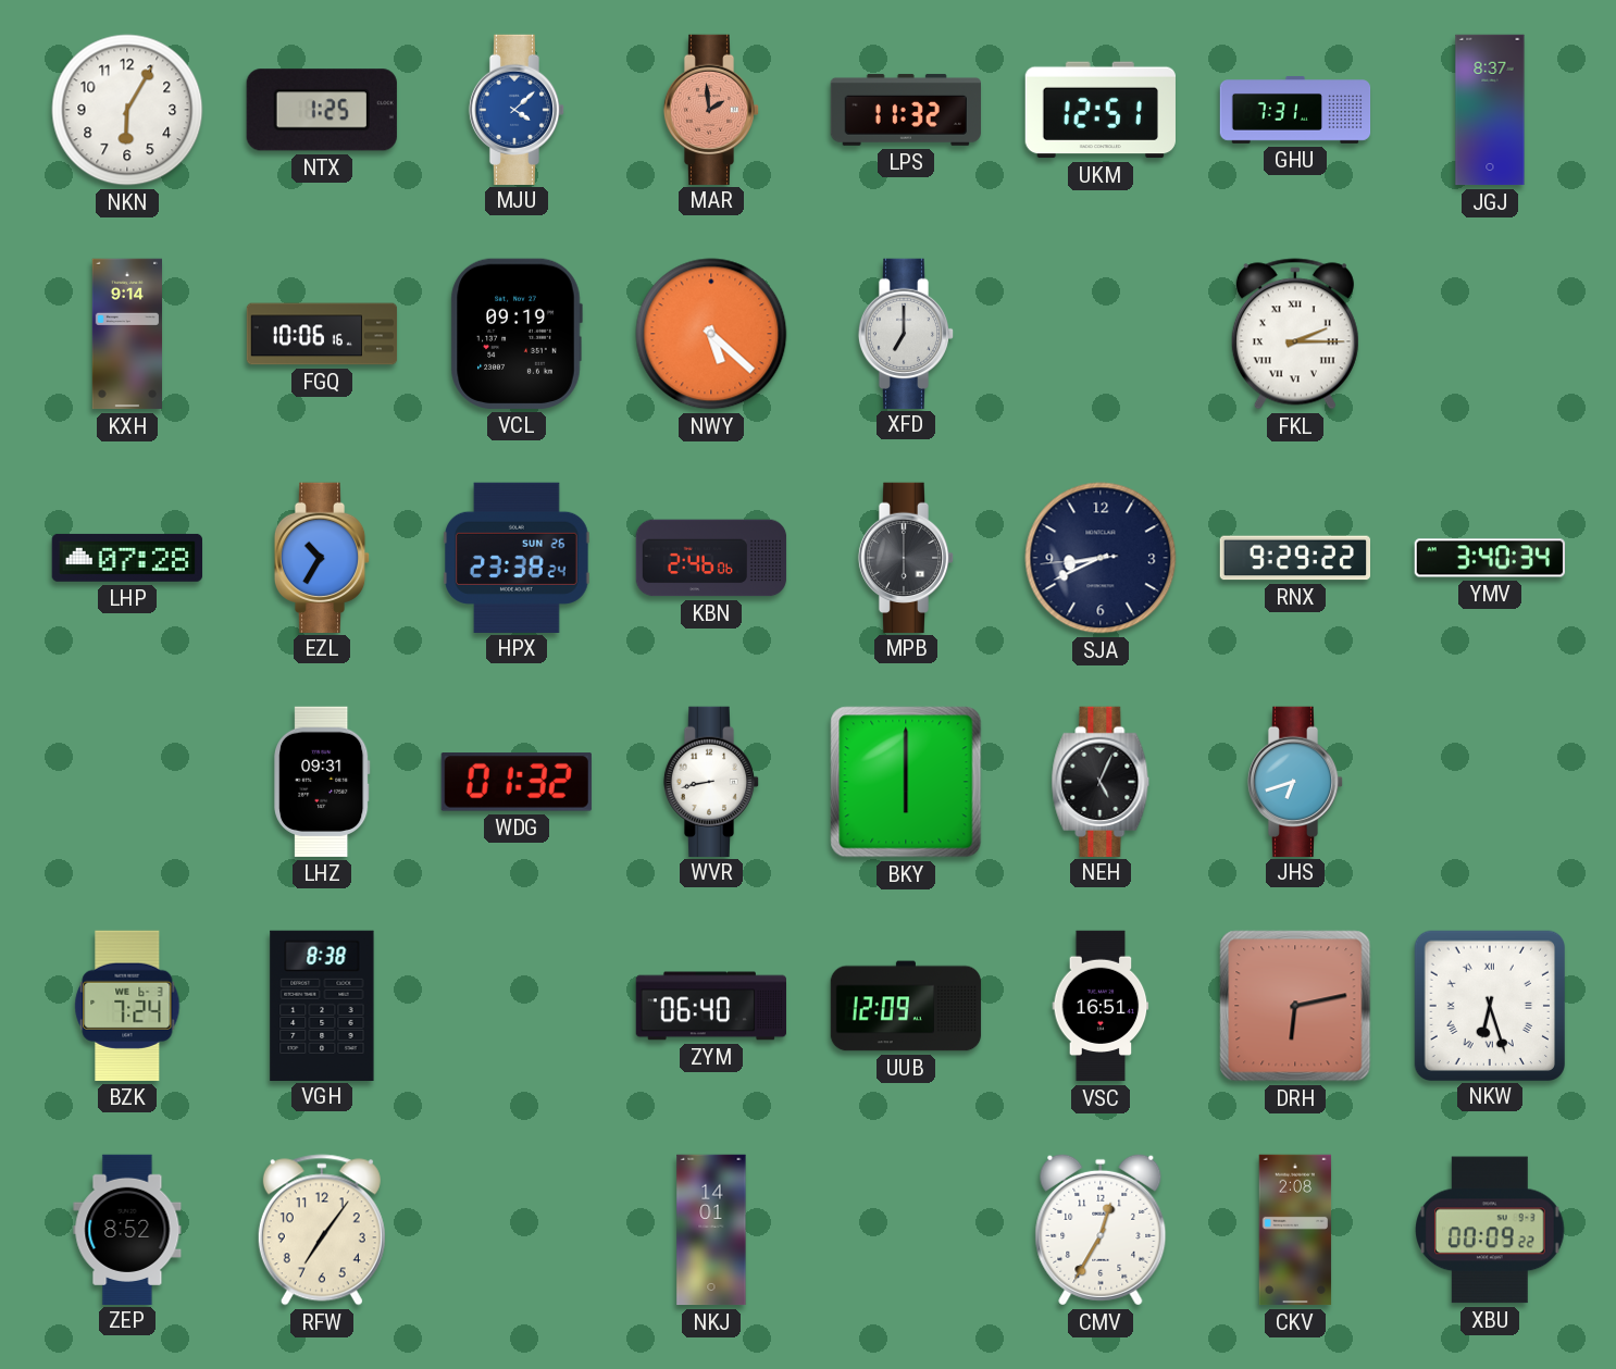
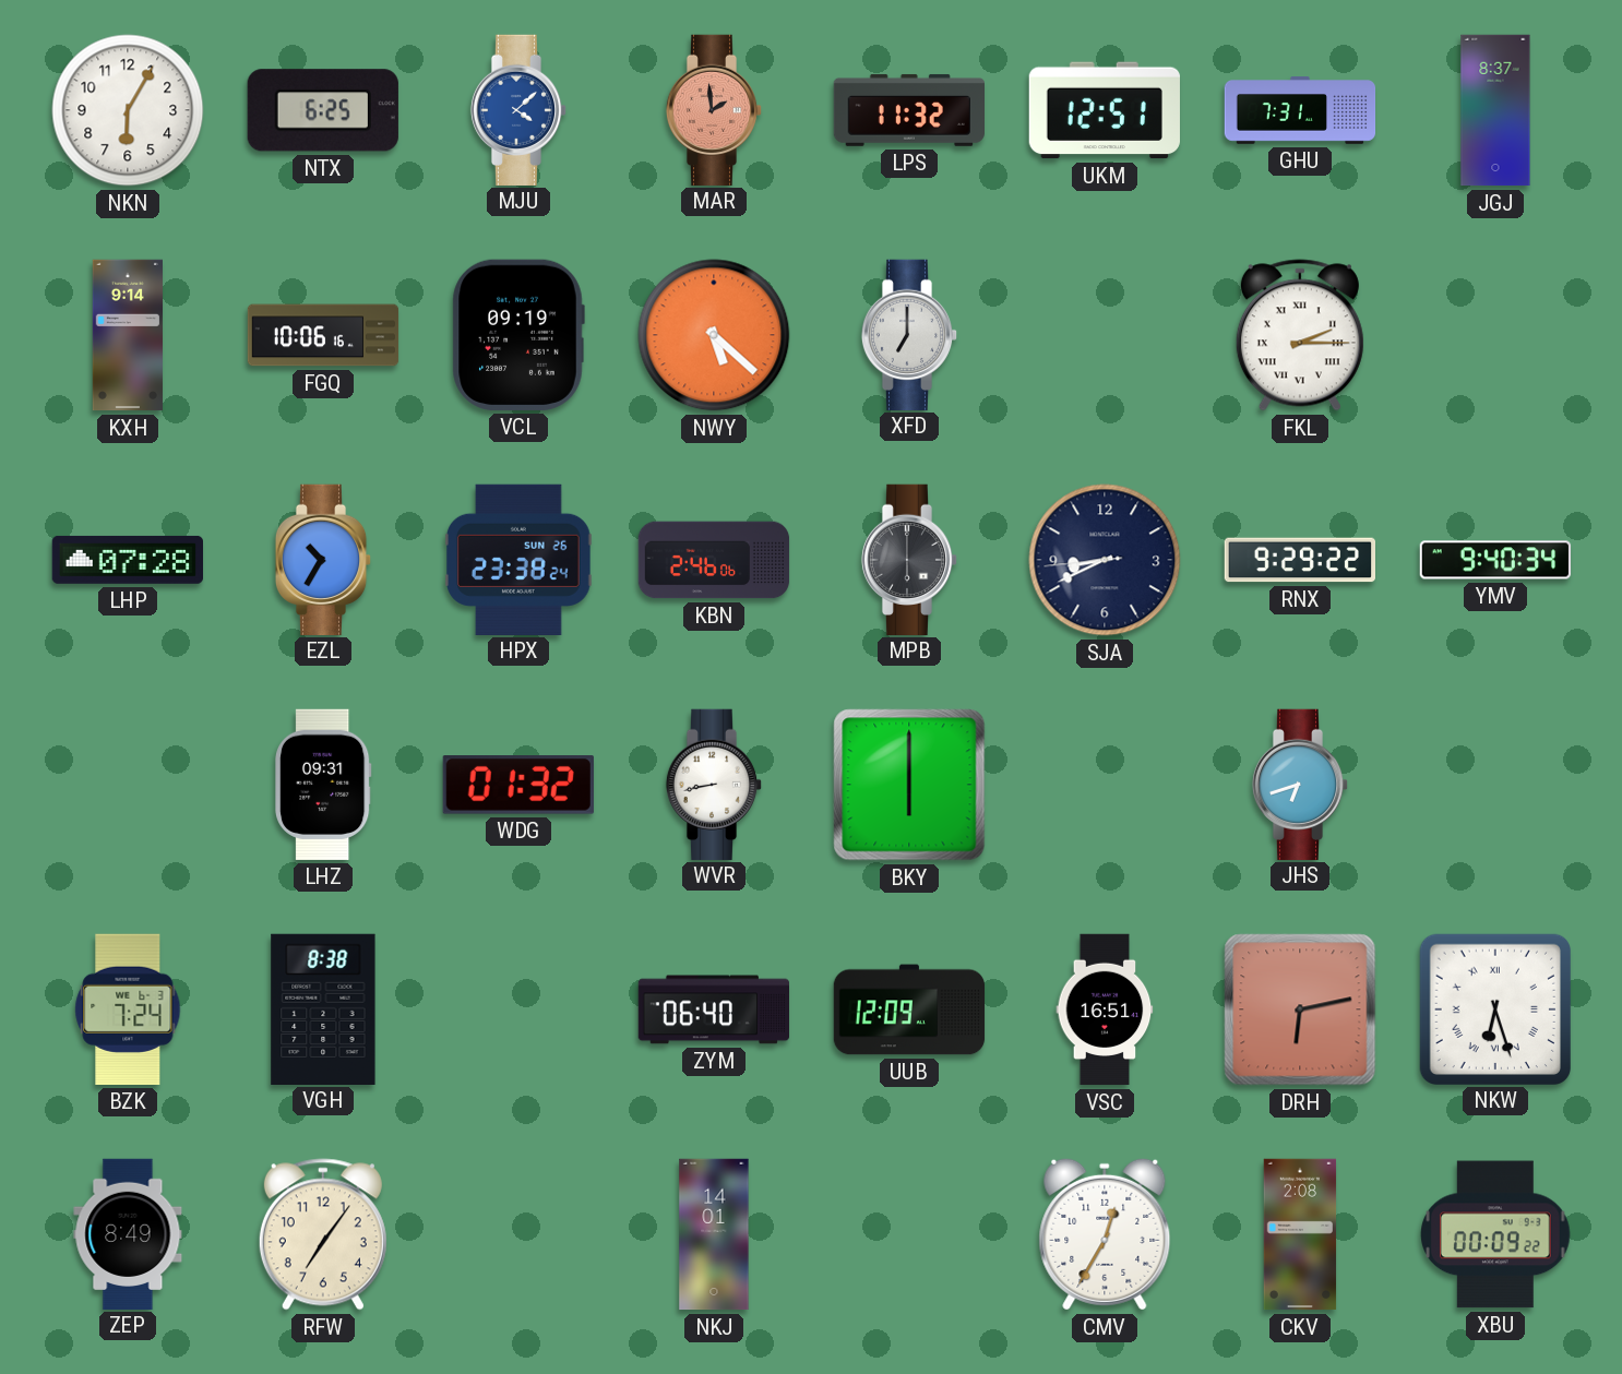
NTX: 1:25 -> 6:25 (323, 110)
YMV: 3:40 -> 9:40 (1495, 560)
NEH: 5:04 -> none (1101, 781)
ZEP: 8:52 -> 8:49 (128, 1233)
